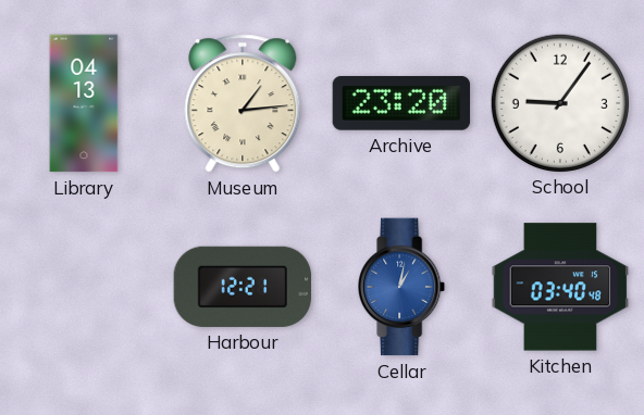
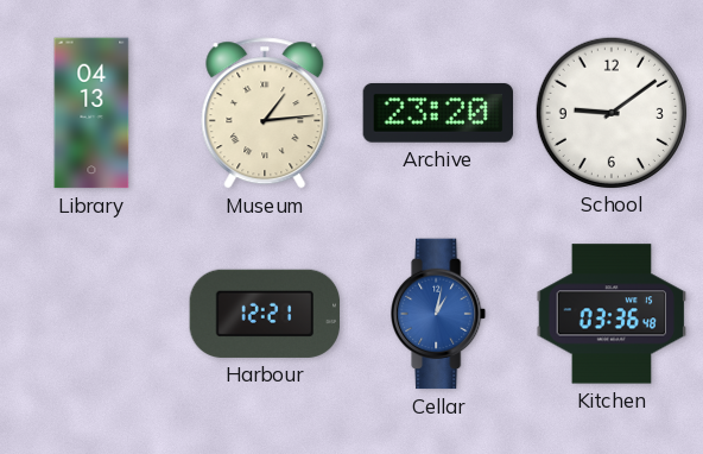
School: 9:06 -> 9:09 (610, 112)
Kitchen: 03:40 -> 03:36 (612, 314)
